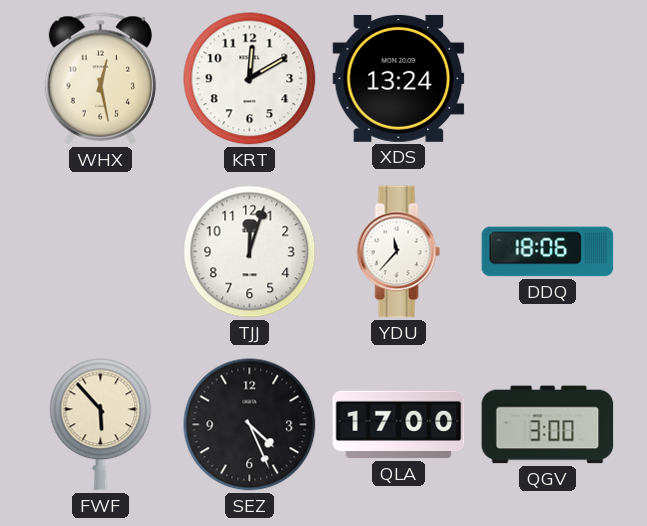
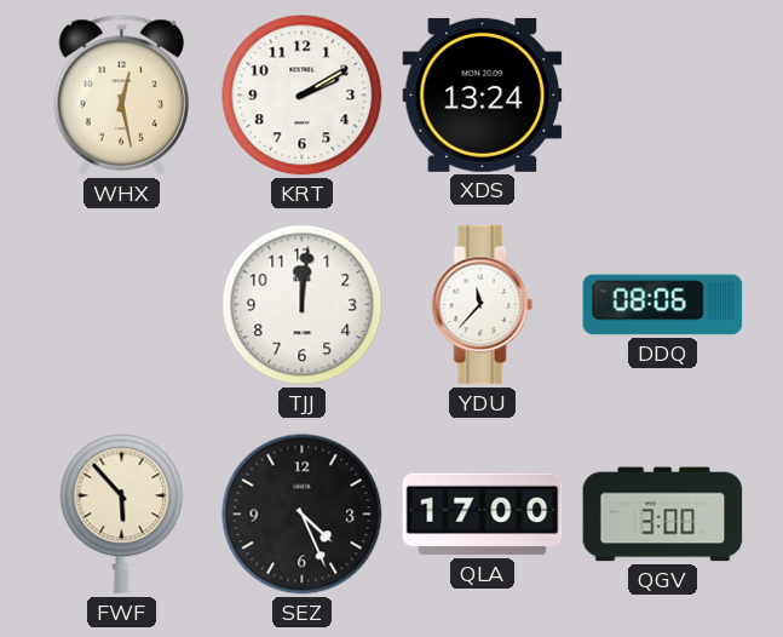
KRT: 12:10 -> 2:10 (303, 96)
TJJ: 12:03 -> 12:01 (303, 305)
DDQ: 18:06 -> 08:06 (663, 305)
